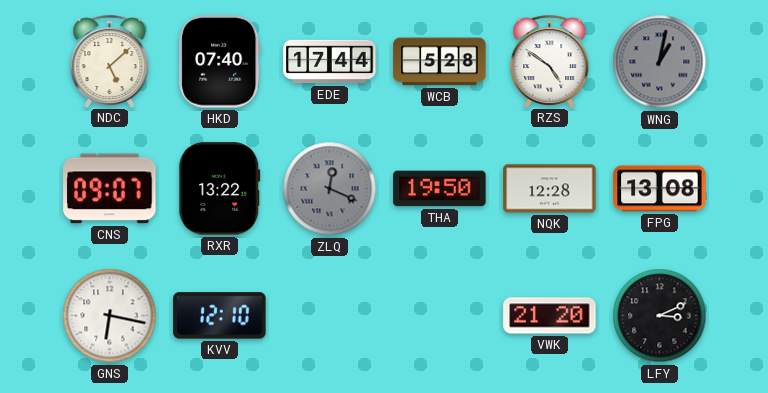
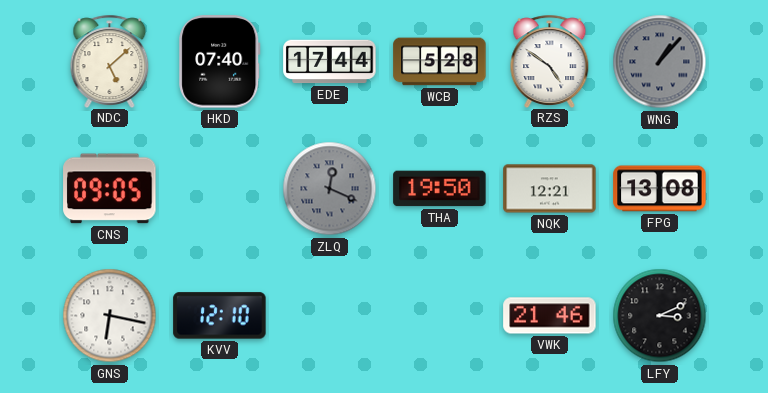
WNG: 1:02 -> 1:07 (660, 62)
CNS: 09:07 -> 09:05 (110, 189)
RXR: 13:22 -> none (220, 189)
NQK: 12:28 -> 12:21 (550, 189)
VWK: 21:20 -> 21:46 (550, 316)
